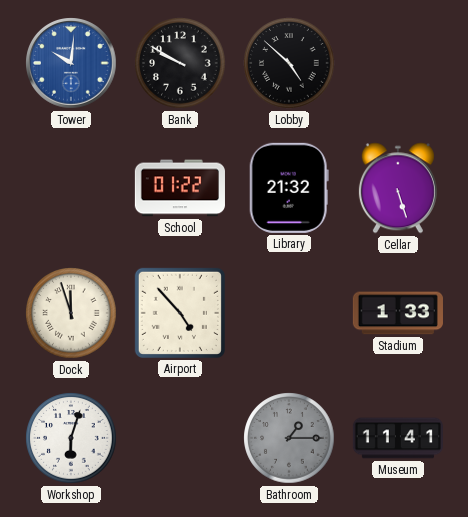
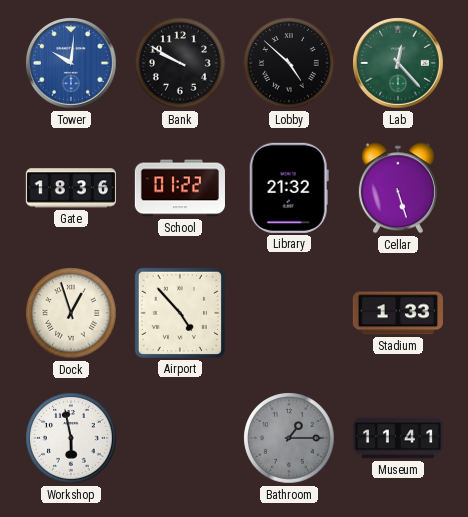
Lab: none -> 12:23 (398, 63)
Gate: none -> 18:36 (71, 188)
Dock: 11:57 -> 12:57 (71, 313)
Workshop: 6:03 -> 5:58 (71, 438)
